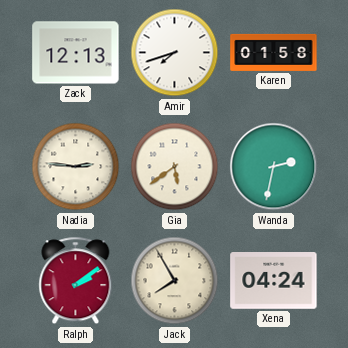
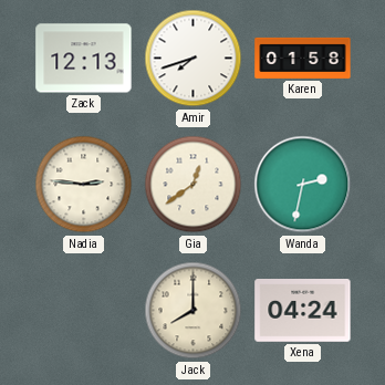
Gia: 5:39 -> 12:39 (194, 185)
Ralph: 2:09 -> none (76, 281)
Jack: 7:55 -> 8:00 (194, 311)
